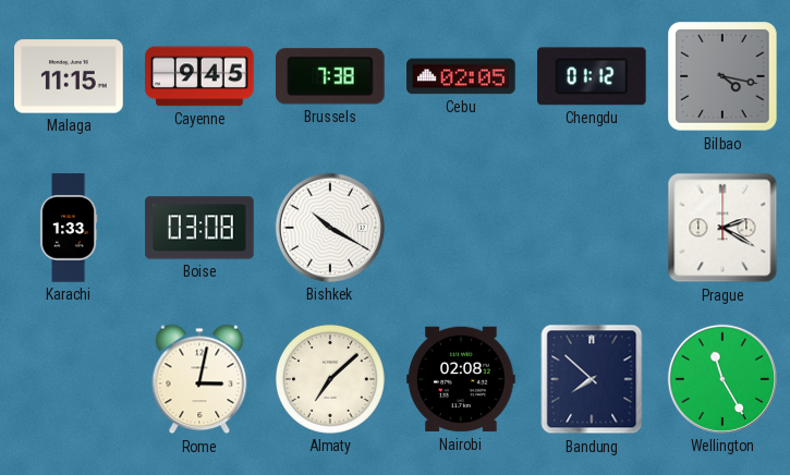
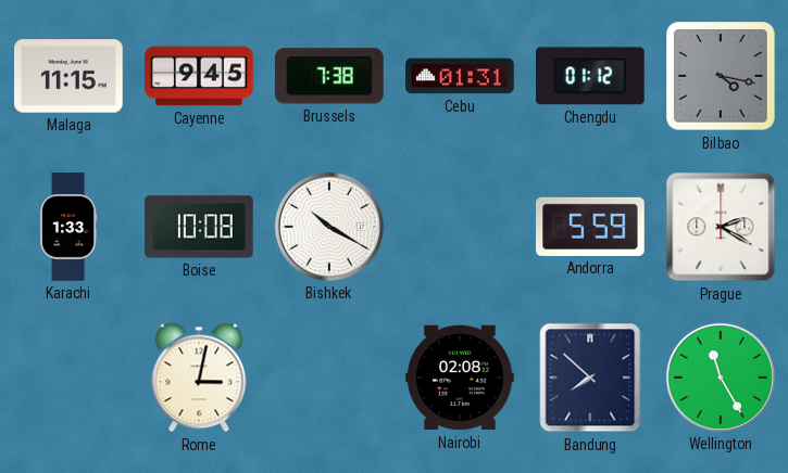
Cebu: 02:05 -> 01:31 (460, 76)
Boise: 03:08 -> 10:08 (199, 227)
Andorra: none -> 5:59 (590, 227)
Almaty: 7:08 -> none (330, 379)
